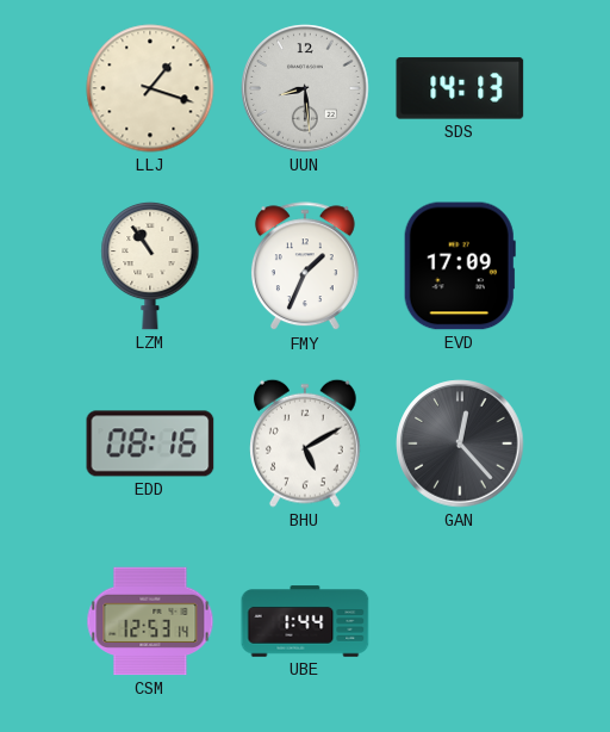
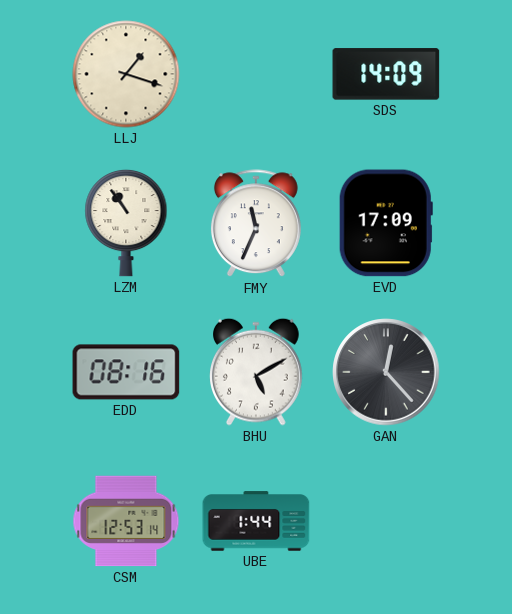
UUN: 8:29 -> none (305, 88)
SDS: 14:13 -> 14:09 (386, 74)
FMY: 1:34 -> 11:34 (256, 224)
